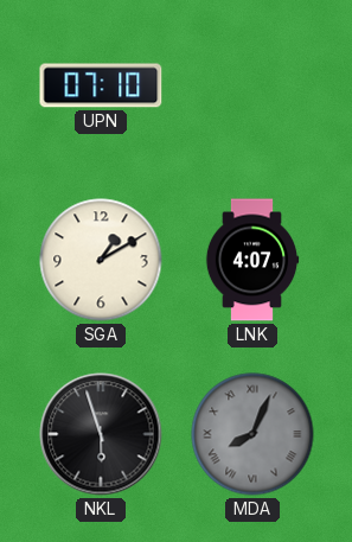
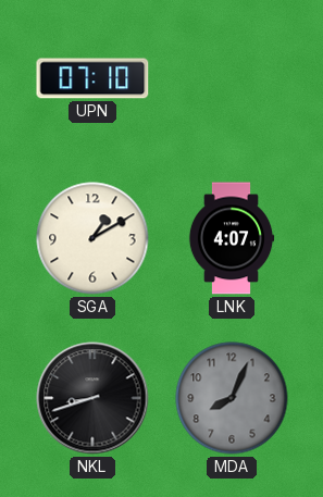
NKL: 5:57 -> 8:42 (92, 398)
MDA numerals: Roman -> Arabic (232, 398)
